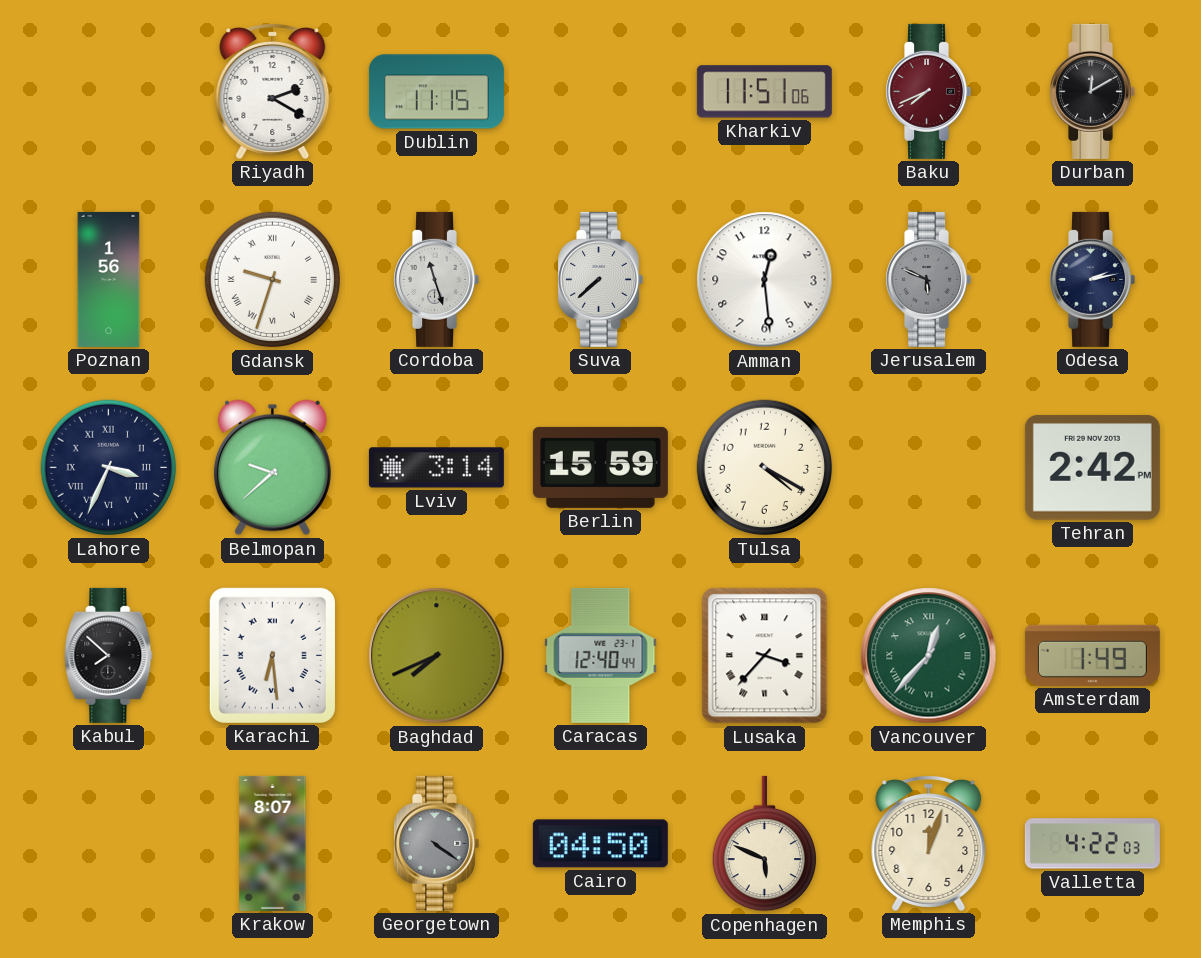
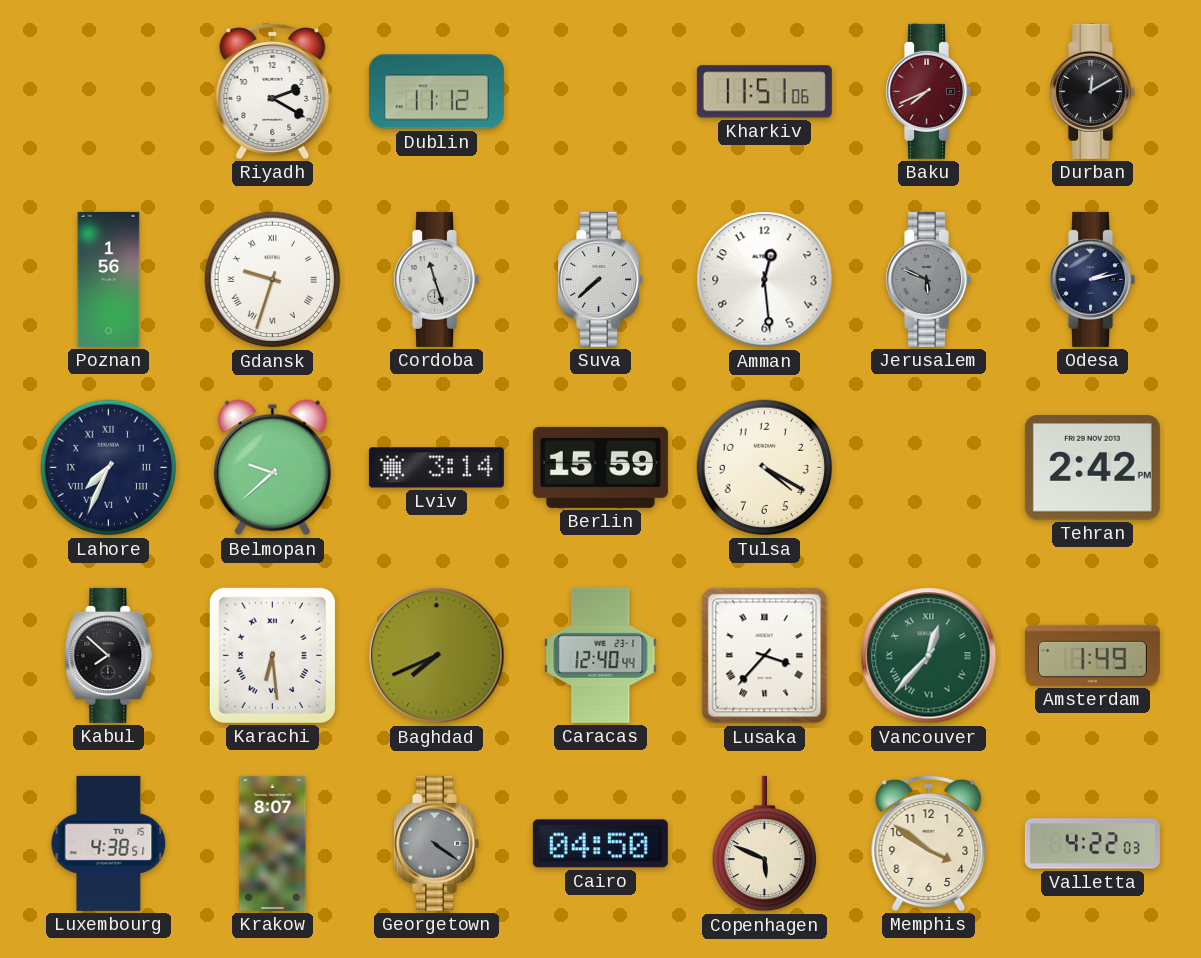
Dublin: 11:15 -> 11:12 (436, 92)
Lahore: 3:34 -> 7:34 (109, 468)
Luxembourg: none -> 4:38 (109, 843)
Memphis: 12:03 -> 3:51 (929, 843)
